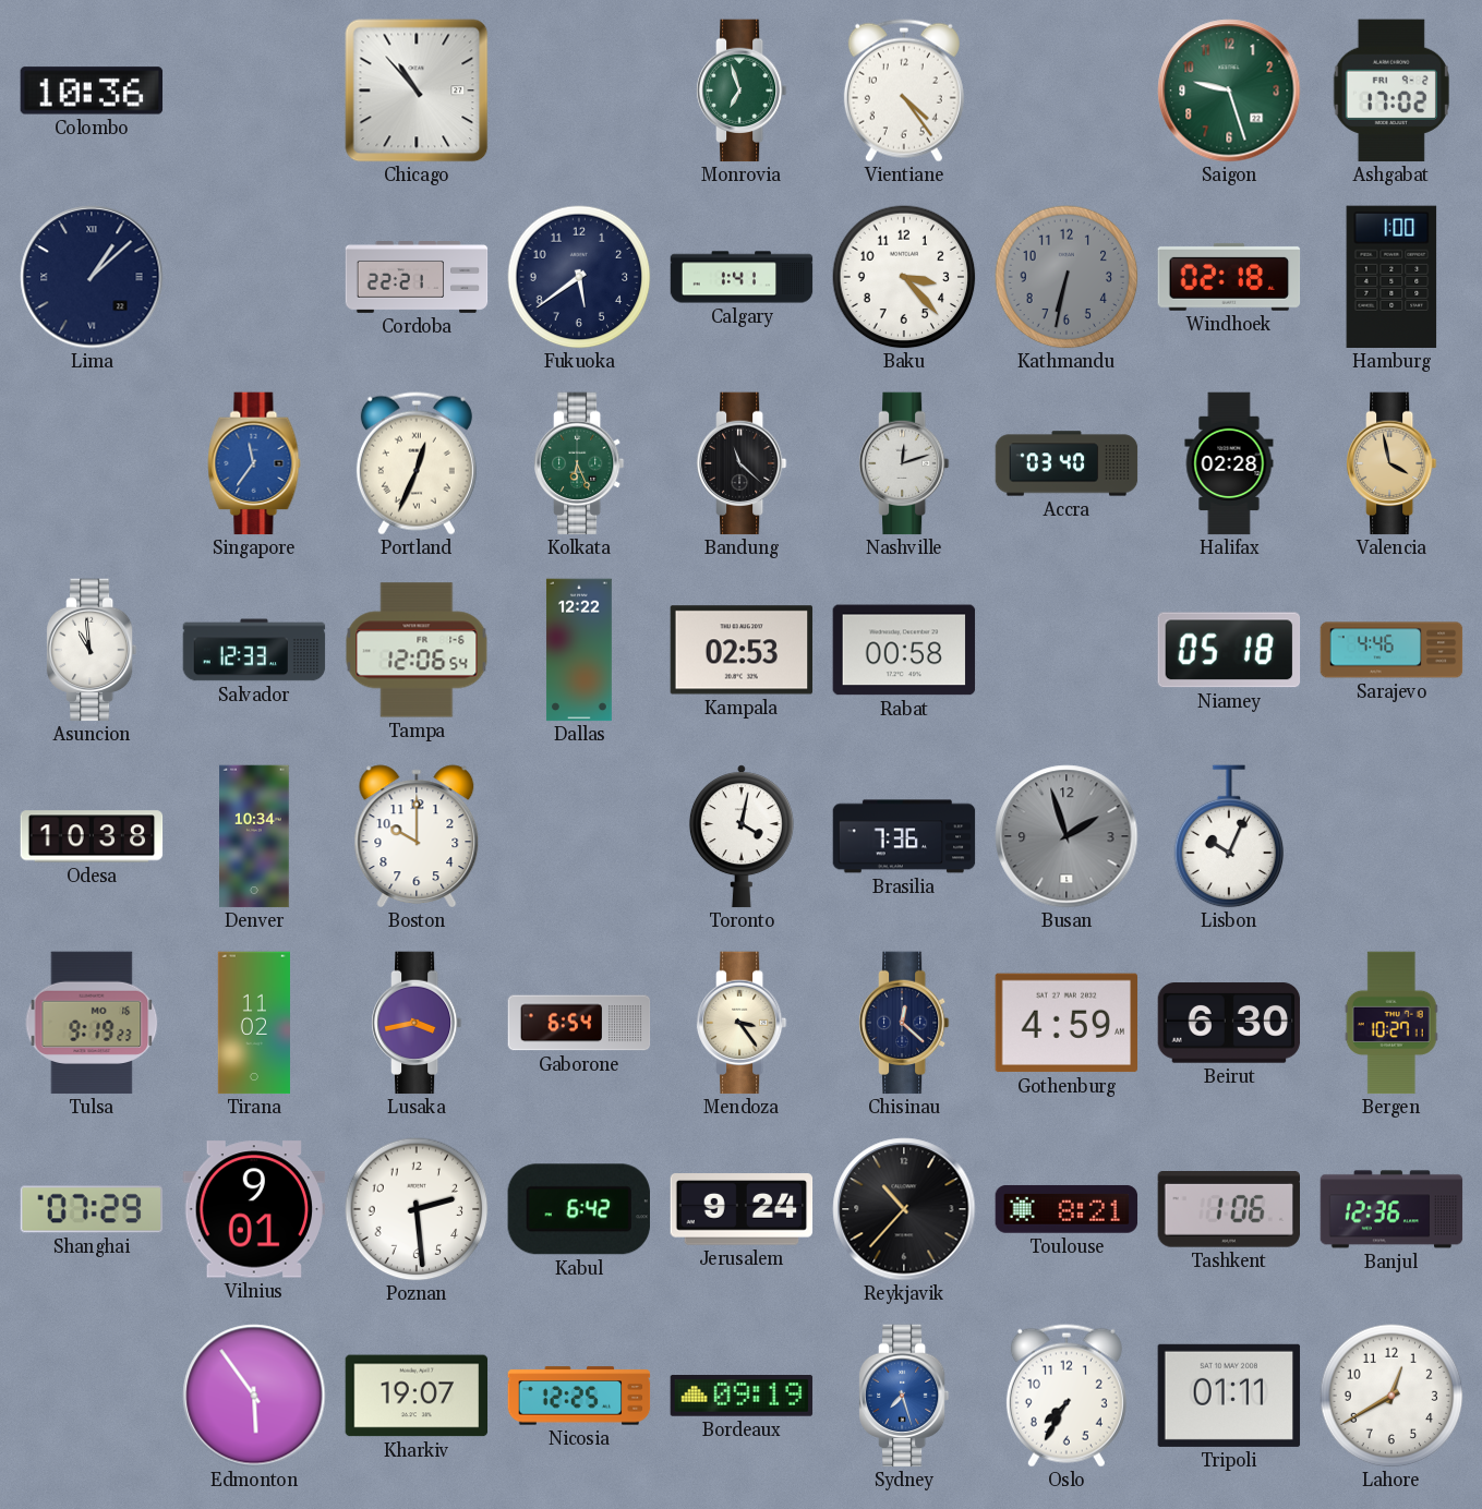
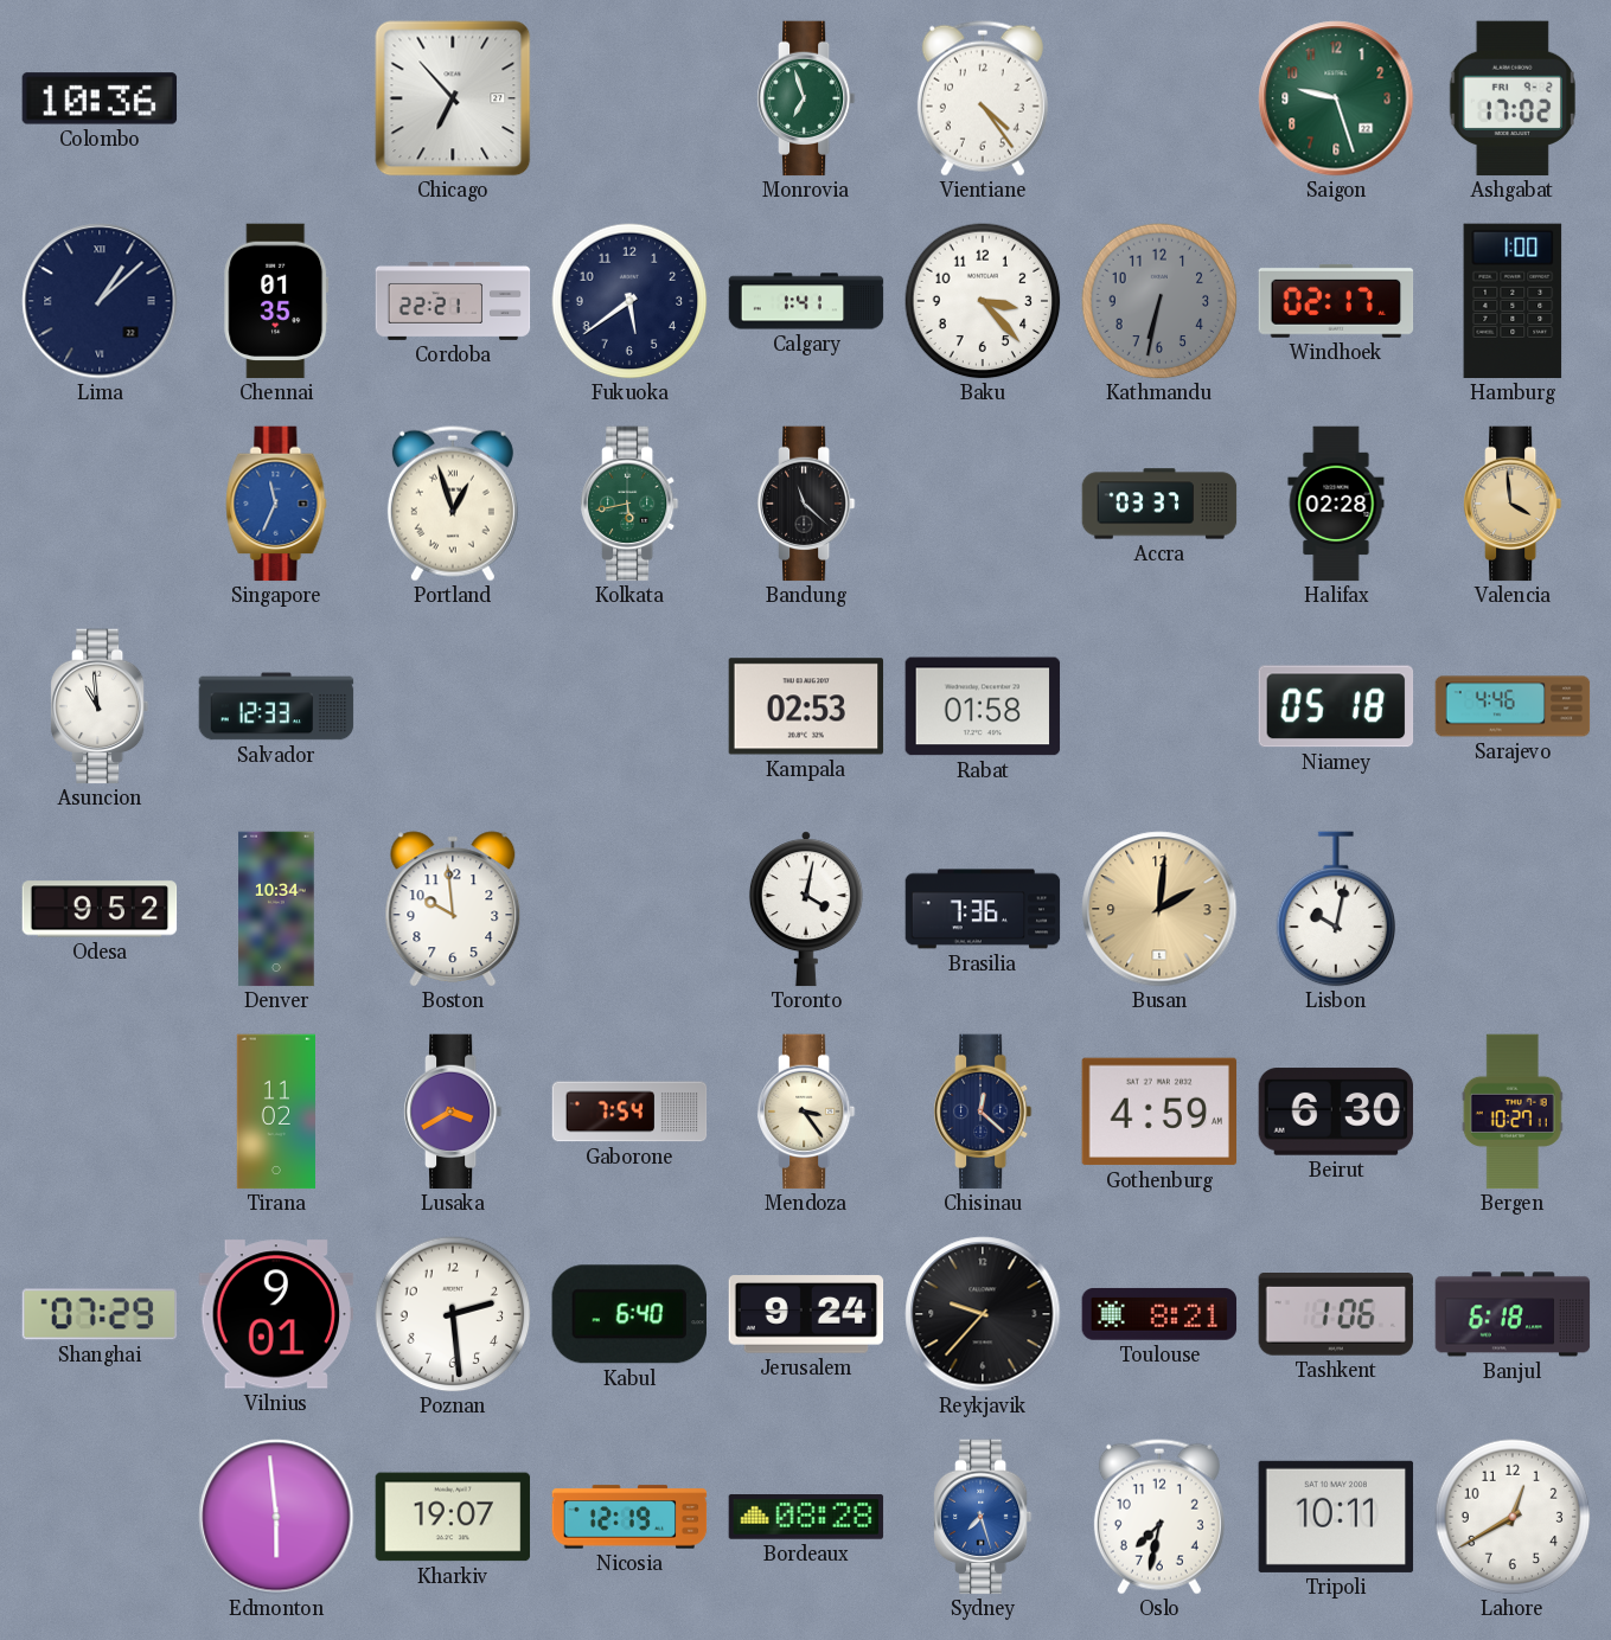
Chicago: 10:53 -> 6:53 (453, 98)
Chennai: none -> 01:35 (276, 301)
Windhoek: 02:18 -> 02:17 (1336, 301)
Singapore: 11:36 -> 11:34 (276, 504)
Portland: 12:34 -> 12:57 (453, 504)
Kolkata: 6:26 -> 5:43 (629, 504)
Nashville: 12:12 -> none (904, 463)
Accra: 03:40 -> 03:37 (1159, 504)
Valencia: 3:58 -> 3:59 (1513, 504)
Tampa: 12:06 -> none (417, 650)
Dallas: 12:22 -> none (579, 650)
Rabat: 00:58 -> 01:58 (983, 706)
Odesa: 10:38 -> 9:52 (100, 909)
Boston: 10:00 -> 9:59 (453, 909)
Busan: 1:57 -> 2:01 (1159, 909)
Busan dial: grey -> champagne (1159, 909)
Lisbon: 10:04 -> 10:02 (1336, 909)
Tulsa: 9:19 -> none (92, 1023)
Lusaka: 3:43 -> 3:40 (453, 1112)
Gaborone: 6:54 -> 7:54 (629, 1112)
Kabul: 6:42 -> 6:40 (629, 1314)
Reykjavik: 10:37 -> 9:37 (983, 1314)
Banjul: 12:36 -> 6:18 (1513, 1314)
Edmonton: 5:54 -> 5:59 (276, 1517)
Nicosia: 12:25 -> 12:19 (629, 1517)
Bordeaux: 09:19 -> 08:28 (806, 1517)
Oslo: 7:35 -> 7:32 (1159, 1517)
Tripoli: 01:11 -> 10:11 (1336, 1517)
